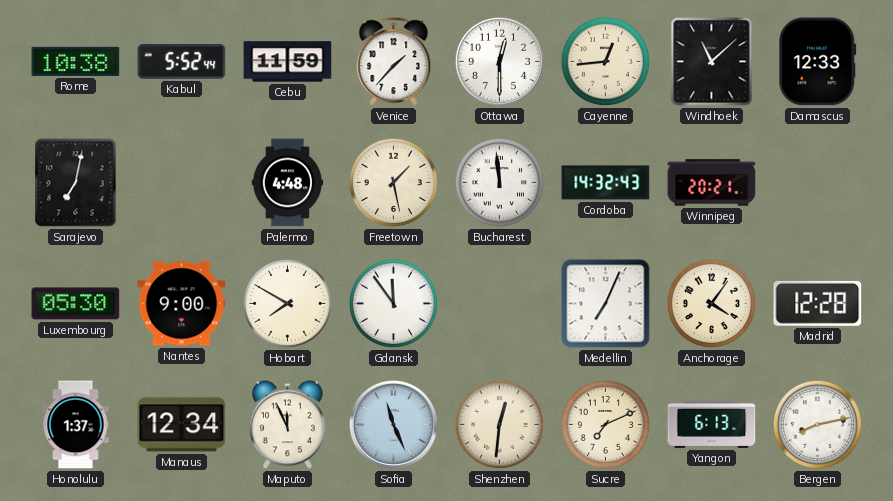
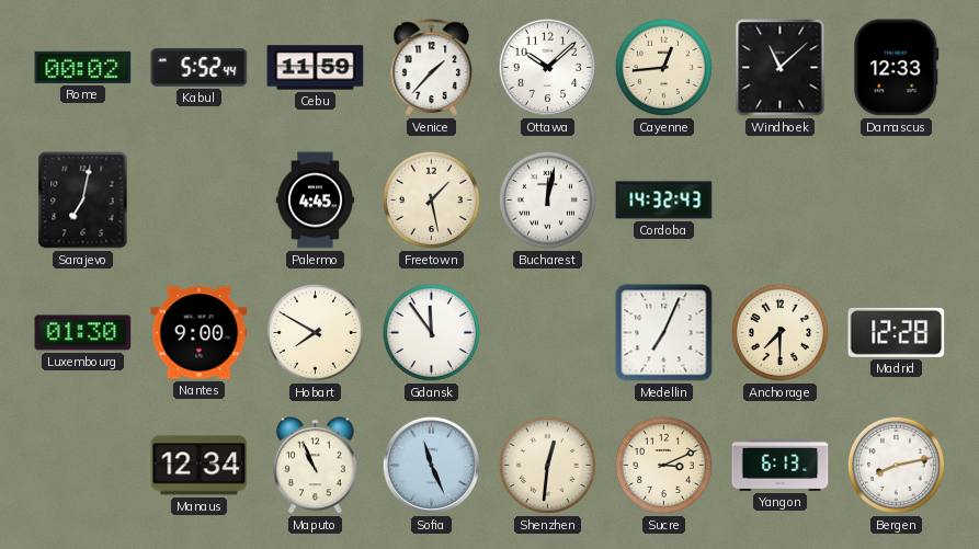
Rome: 10:38 -> 00:02 (83, 67)
Ottawa: 12:30 -> 10:08 (547, 67)
Palermo: 4:48 -> 4:45 (316, 201)
Bucharest: 11:59 -> 12:02 (547, 199)
Winnipeg: 20:21 -> none (712, 183)
Luxembourg: 05:30 -> 01:30 (83, 333)
Anchorage: 4:06 -> 7:30 (779, 332)
Honolulu: 1:37 -> none (76, 425)
Maputo: 11:56 -> 10:56 (315, 466)
Sucre: 7:11 -> 3:11 (663, 465)
